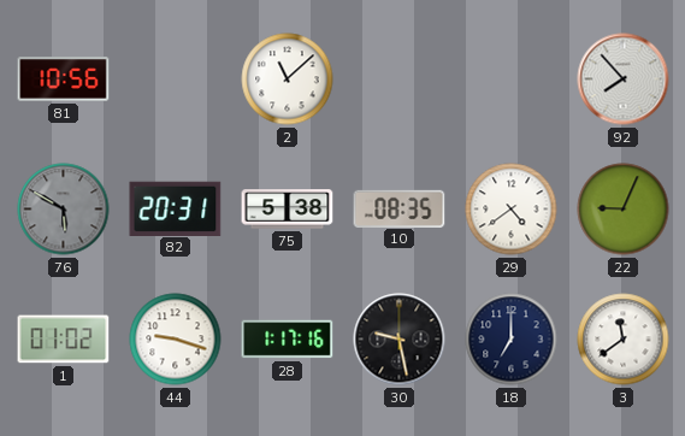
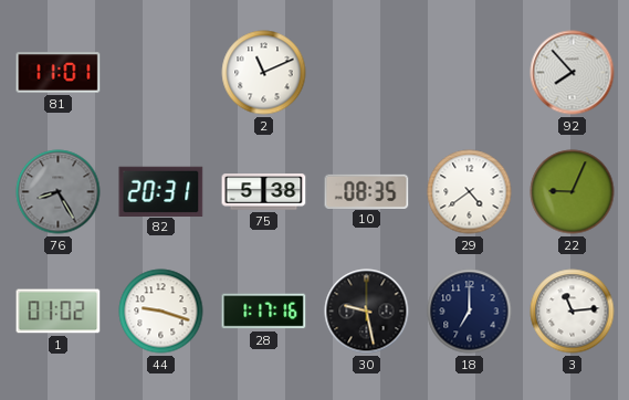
81: 10:56 -> 11:01 (59, 73)
2: 11:08 -> 11:11 (264, 73)
76: 5:50 -> 8:25 (59, 192)
3: 11:39 -> 11:14 (573, 312)
